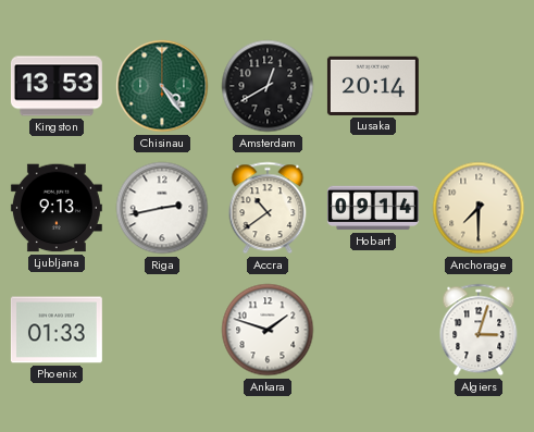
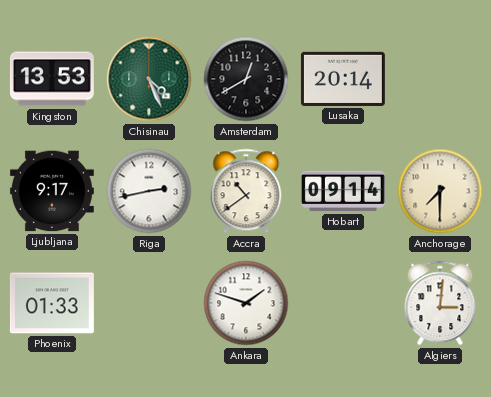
Chisinau: 4:24 -> 4:26 (149, 79)
Ljubljana: 9:13 -> 9:17 (52, 191)
Algiers: 3:03 -> 3:01 (440, 303)
